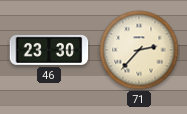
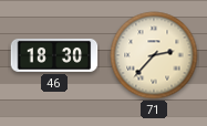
46: 23:30 -> 18:30 (54, 55)
